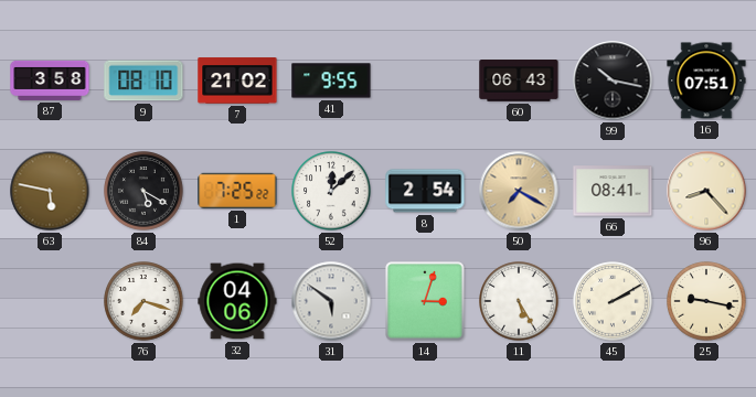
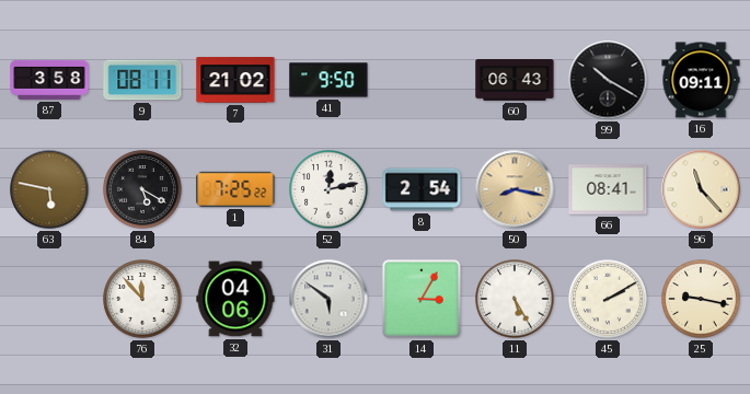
9: 08:10 -> 08:11 (142, 80)
41: 9:55 -> 9:50 (328, 80)
99: 10:17 -> 10:20 (608, 80)
16: 07:51 -> 09:11 (701, 80)
52: 12:08 -> 12:13 (328, 189)
50: 7:20 -> 8:17 (515, 189)
96: 8:23 -> 11:23 (701, 189)
76: 7:18 -> 11:53 (142, 299)
14: 3:03 -> 3:05 (422, 299)
